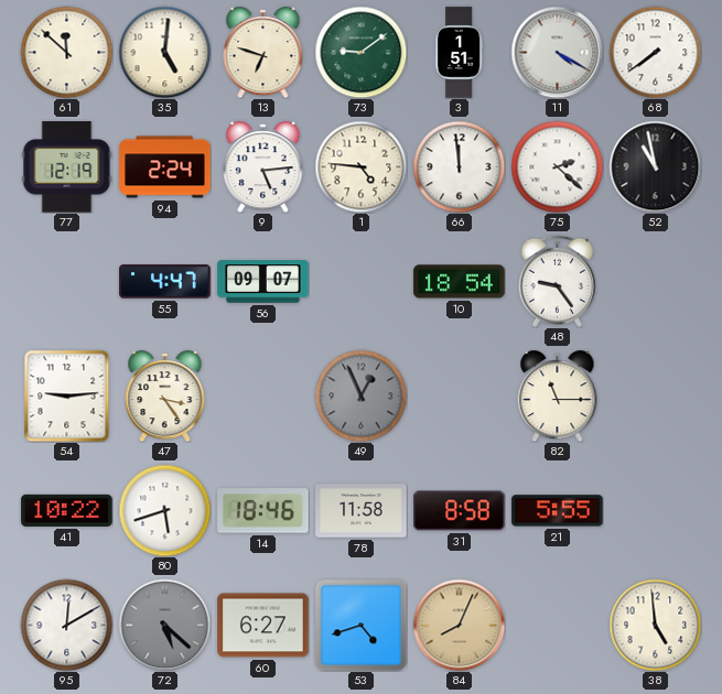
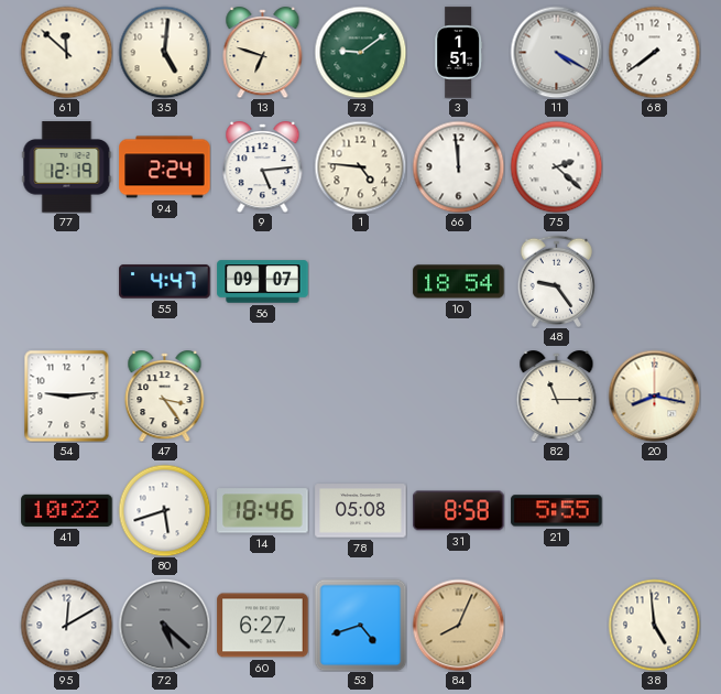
52: 10:58 -> none (655, 166)
49: 12:56 -> none (360, 395)
20: none -> 8:17 (654, 395)
78: 11:58 -> 05:08 (361, 511)
